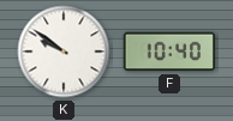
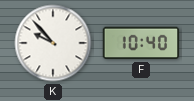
K: 9:51 -> 9:53 (53, 43)
